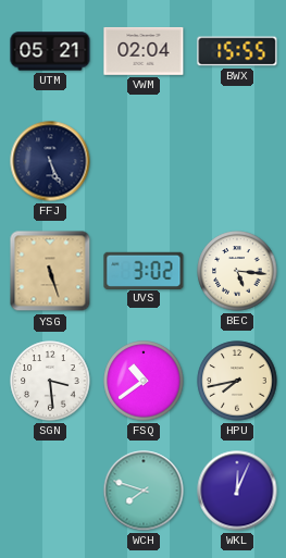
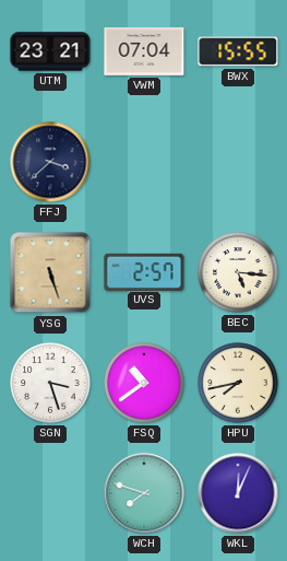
UTM: 05:21 -> 23:21 (50, 51)
VWM: 02:04 -> 07:04 (144, 51)
FFJ: 5:26 -> 3:38 (50, 162)
UVS: 3:02 -> 2:57 (144, 271)
SGN: 3:29 -> 3:27 (50, 383)
